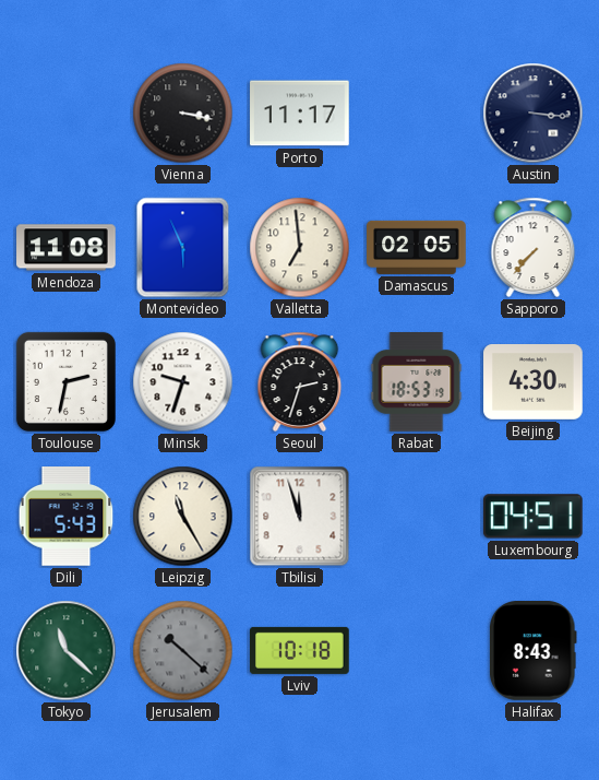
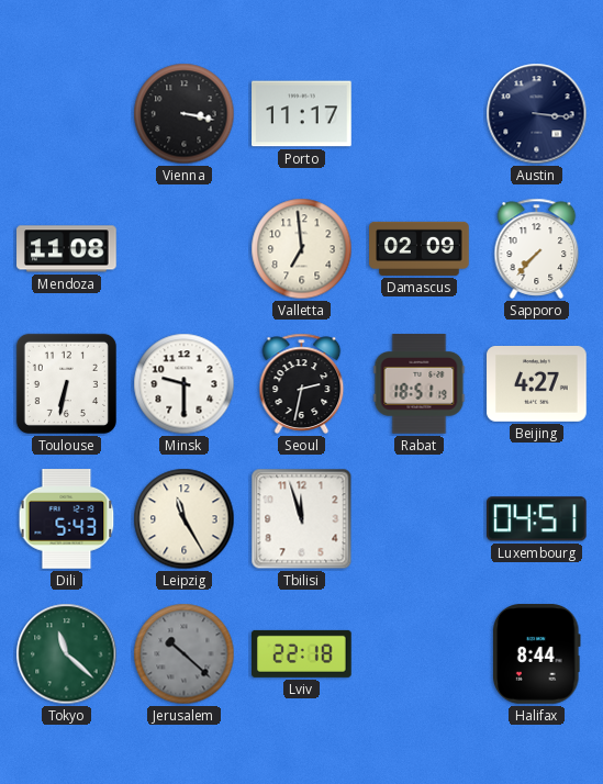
Montevideo: 5:56 -> none (183, 248)
Damascus: 02:05 -> 02:09 (420, 248)
Toulouse: 2:32 -> 6:32 (66, 383)
Minsk: 9:33 -> 9:30 (185, 384)
Seoul: 2:33 -> 2:32 (302, 383)
Rabat: 18:53 -> 18:51 (420, 384)
Beijing: 4:30 -> 4:27 (537, 384)
Lviv: 10:18 -> 22:18 (302, 653)
Halifax: 8:43 -> 8:44 (537, 654)
